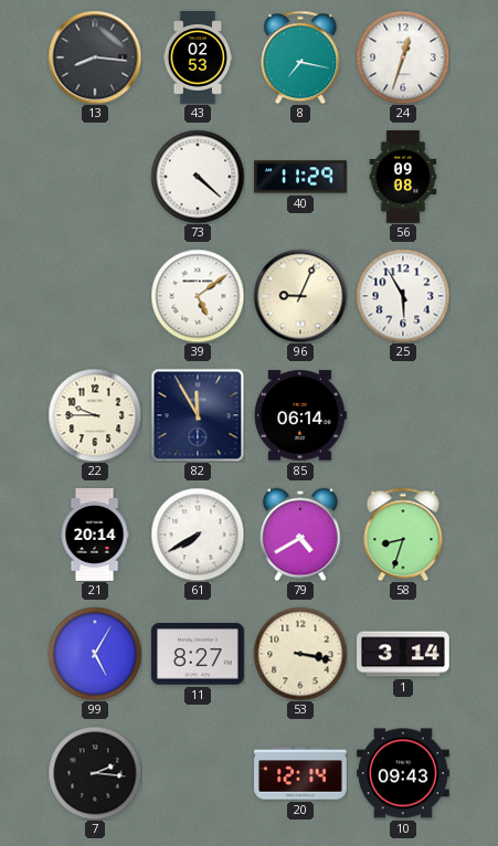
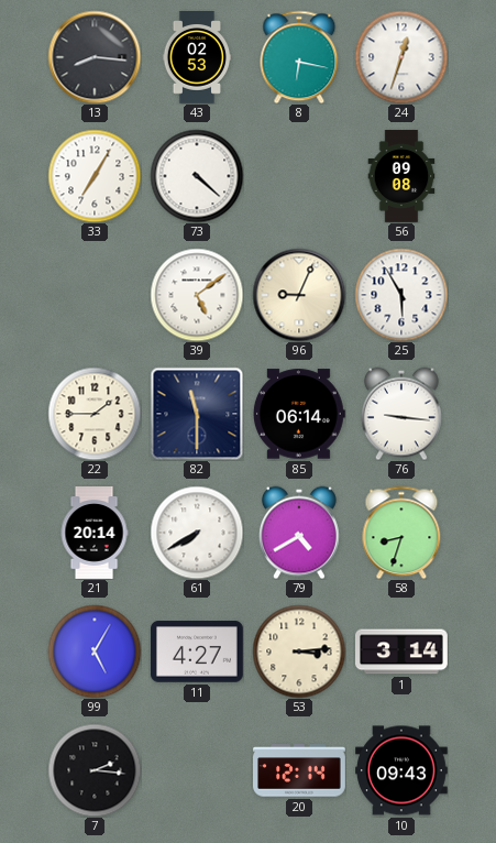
8: 7:17 -> 6:17 (299, 57)
33: none -> 7:05 (95, 176)
40: 11:29 -> none (301, 177)
22: 9:45 -> 1:45 (95, 414)
82: 11:55 -> 11:30 (197, 414)
76: none -> 9:16 (401, 414)
11: 8:27 -> 4:27 (198, 652)
53: 3:17 -> 3:14 (299, 652)
